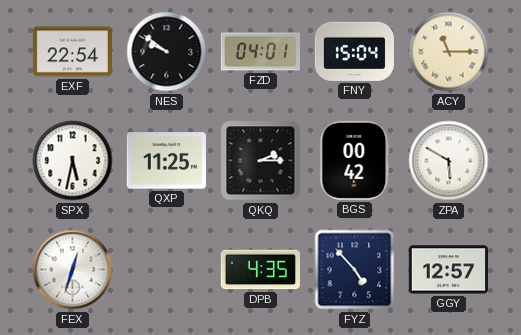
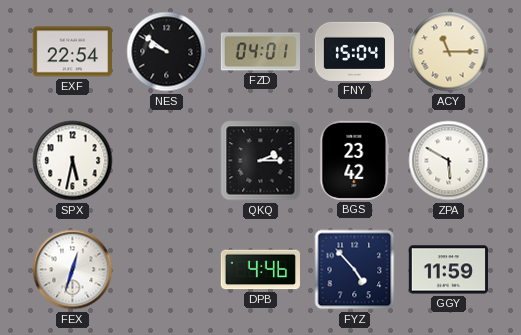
QXP: 11:25 -> none (166, 161)
BGS: 00:42 -> 23:42 (355, 160)
DPB: 4:35 -> 4:46 (260, 270)
GGY: 12:57 -> 11:59 (448, 270)
